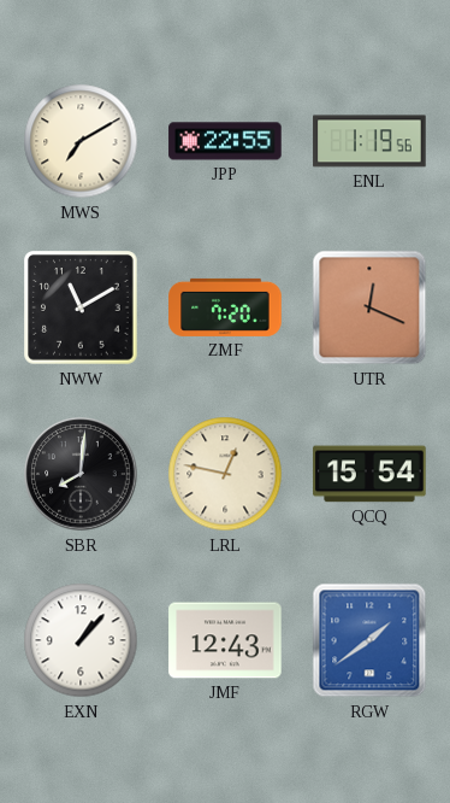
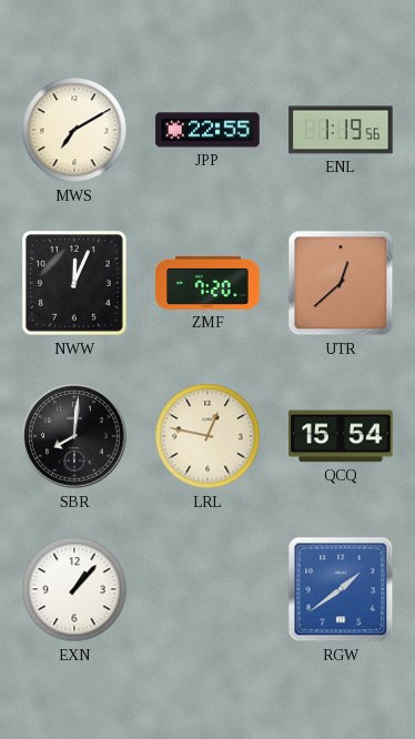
NWW: 11:10 -> 12:04 (74, 283)
UTR: 12:19 -> 12:38 (341, 283)
JMF: 12:43 -> none (225, 640)
